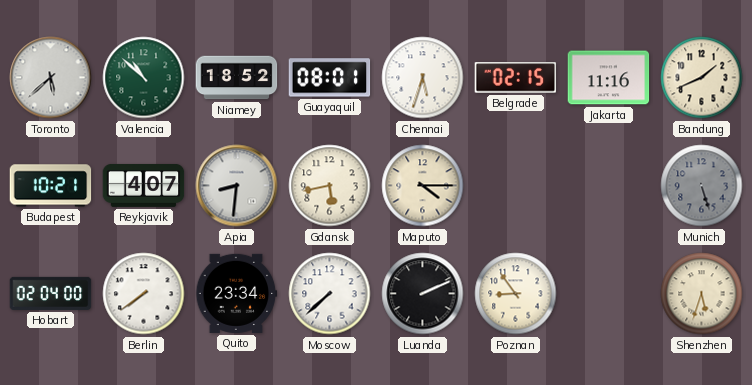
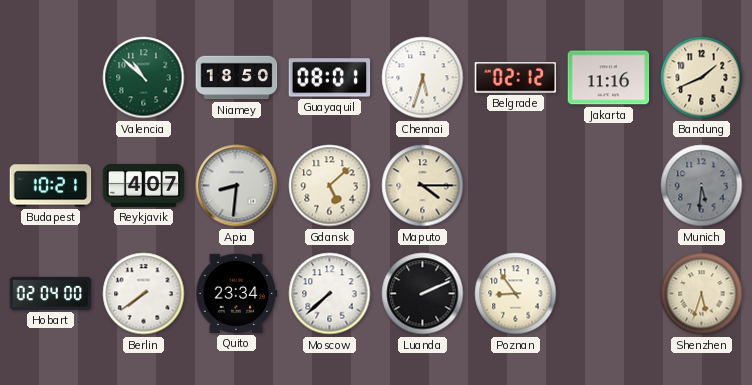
Toronto: 5:38 -> none (51, 78)
Niamey: 18:52 -> 18:50 (237, 78)
Belgrade: 02:15 -> 02:12 (516, 78)
Gdansk: 5:43 -> 5:08 (330, 186)
Munich: 5:27 -> 5:31 (702, 186)
